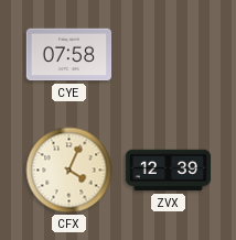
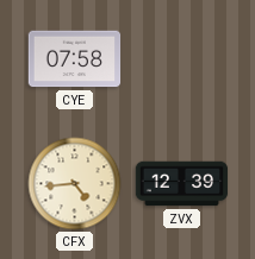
CFX: 4:04 -> 4:44 (75, 184)
